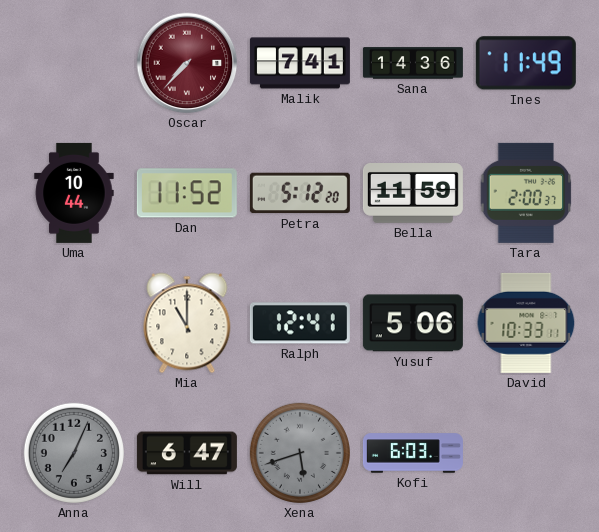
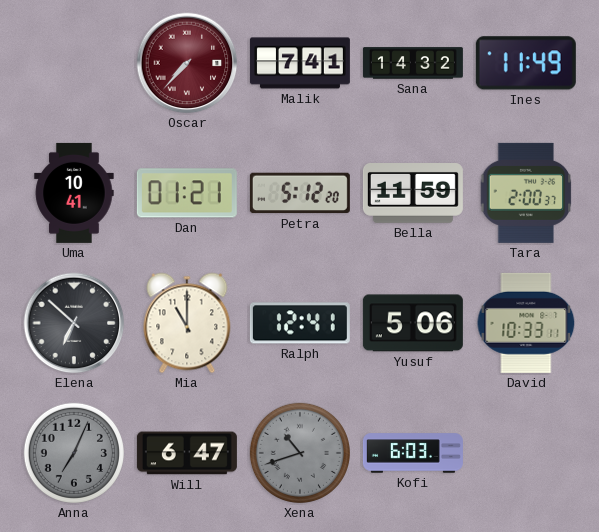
Sana: 14:36 -> 14:32 (413, 63)
Uma: 10:44 -> 10:41 (74, 193)
Dan: 11:52 -> 01:21 (187, 193)
Elena: none -> 6:52 (74, 323)
Xena: 5:42 -> 10:42 (300, 453)
